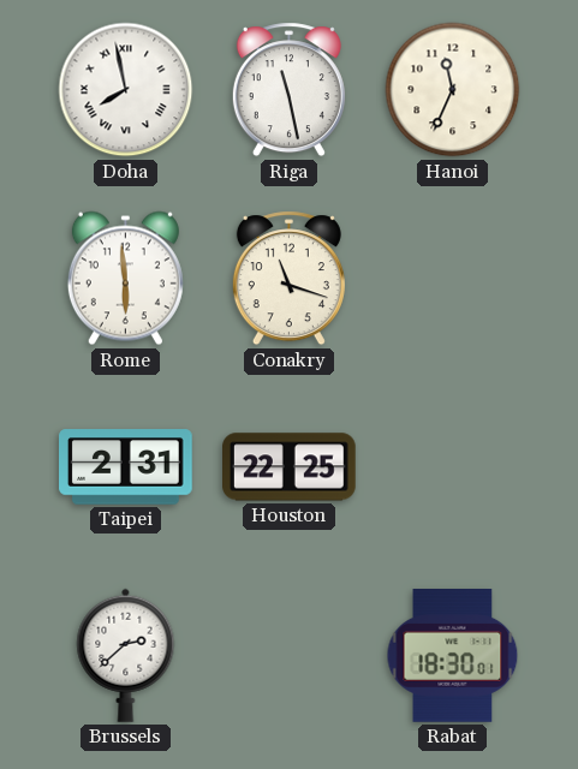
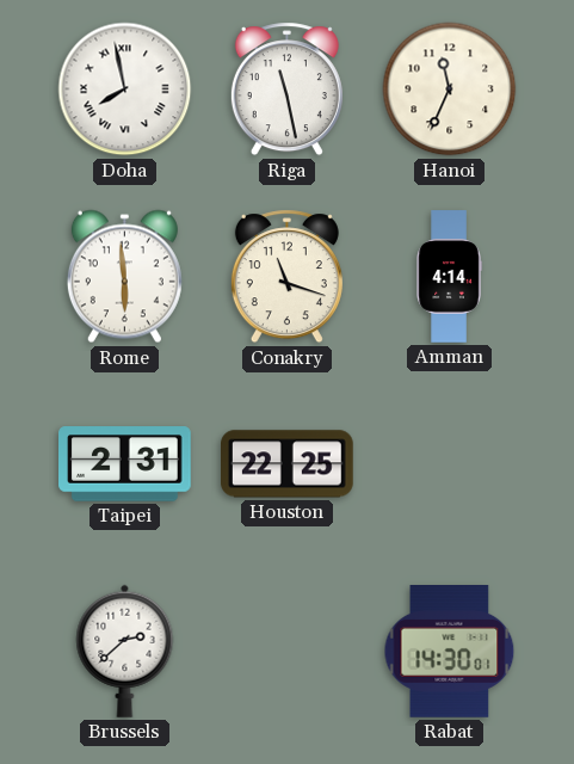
Amman: none -> 4:14 (449, 277)
Rabat: 18:30 -> 14:30 (450, 652)
